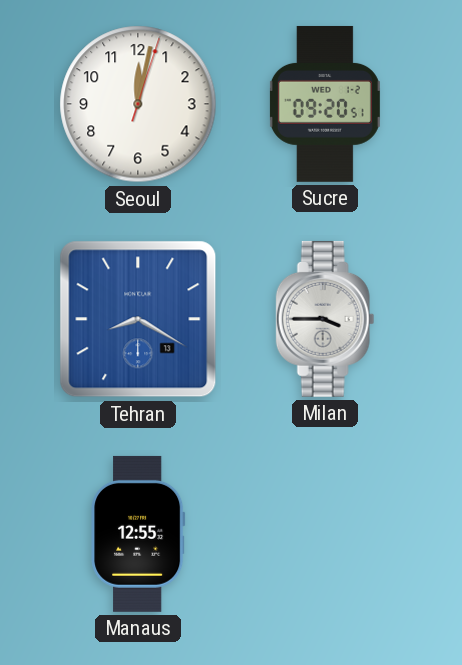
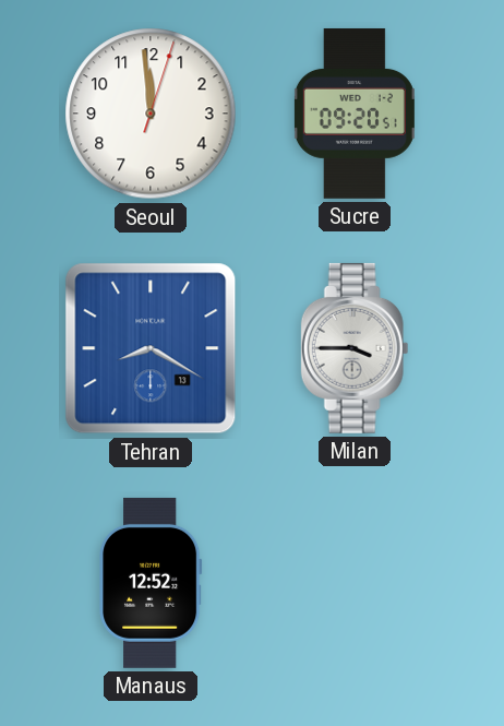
Seoul: 12:02 -> 11:59 (151, 114)
Manaus: 12:55 -> 12:52 (151, 583)
